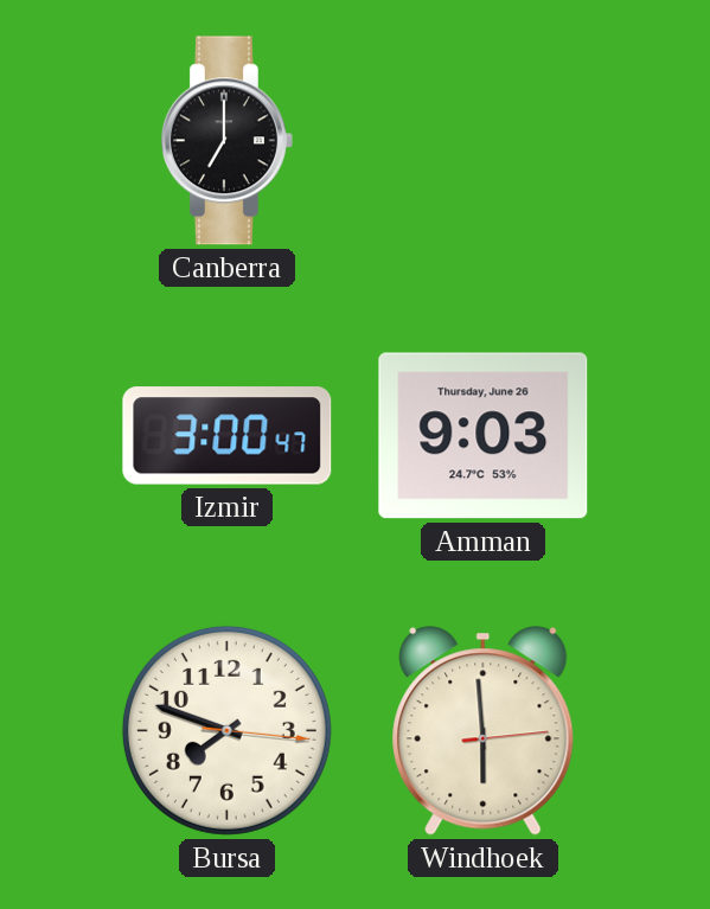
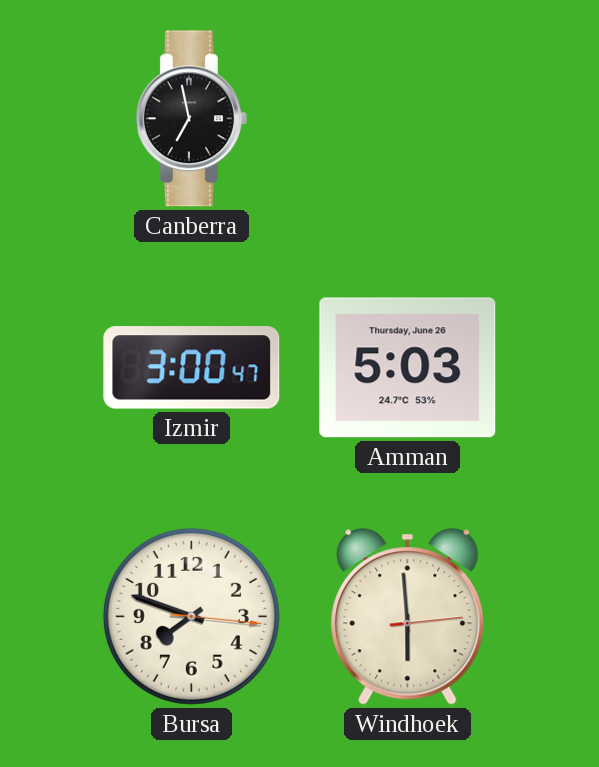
Canberra: 7:00 -> 6:58 (191, 119)
Amman: 9:03 -> 5:03 (408, 368)
